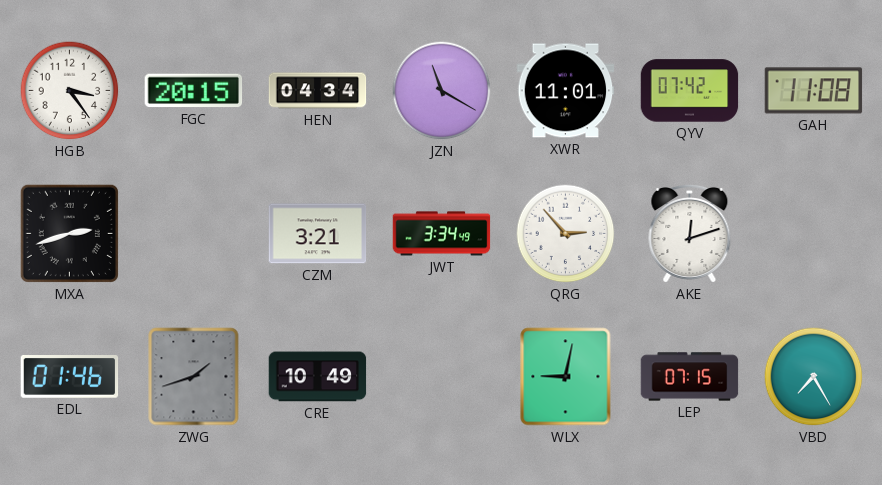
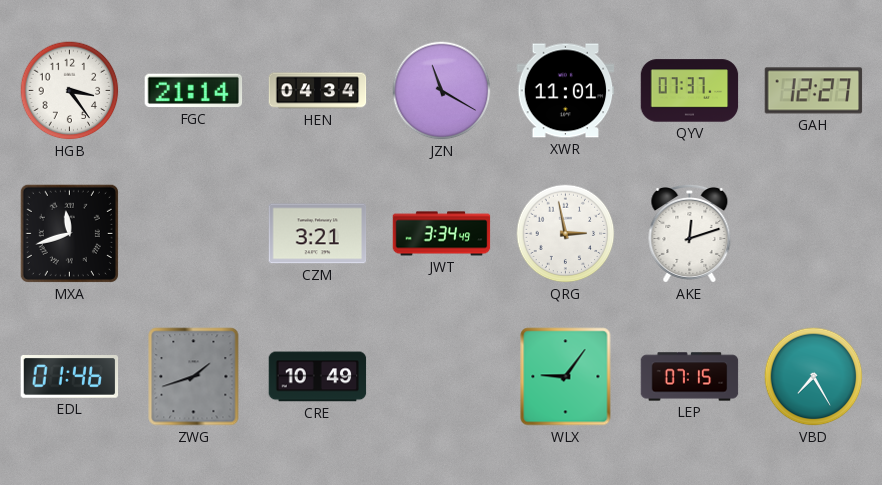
FGC: 20:15 -> 21:14 (194, 91)
QYV: 07:42 -> 07:37 (690, 91)
GAH: 11:08 -> 12:27 (814, 91)
MXA: 2:42 -> 11:42 (69, 233)
QRG: 2:53 -> 2:58 (566, 234)
WLX: 9:02 -> 9:06 (566, 377)
